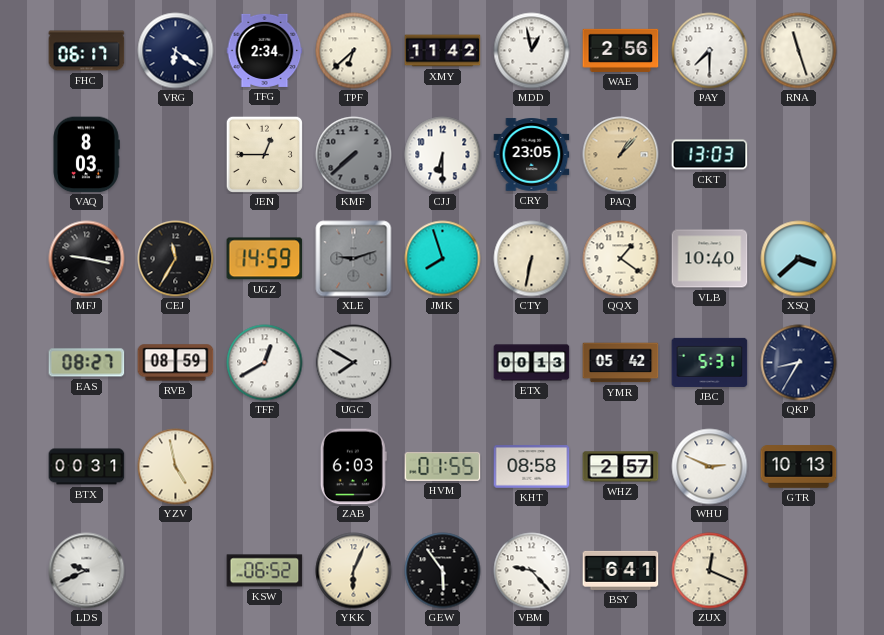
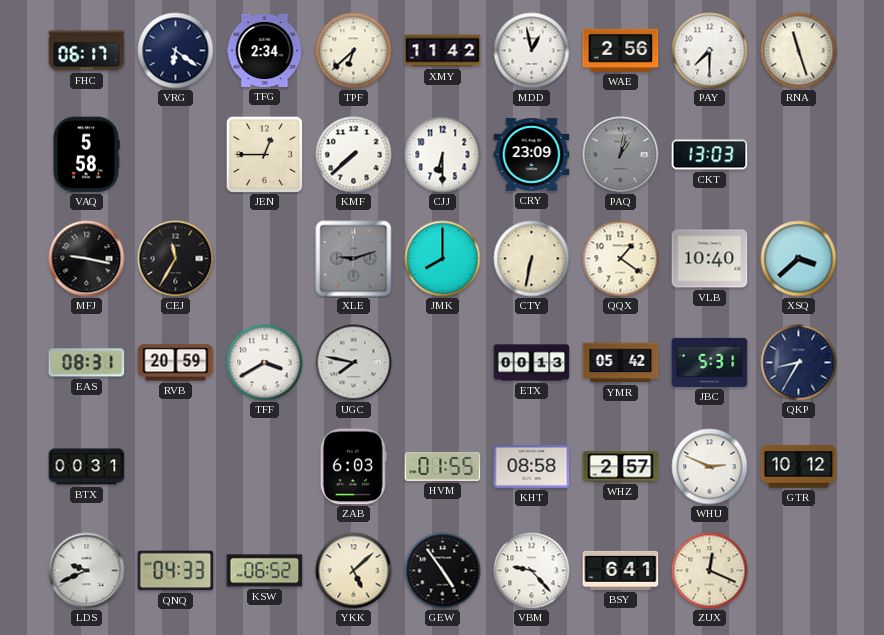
VAQ: 8:03 -> 5:58 (86, 155)
KMF dial: grey -> white (354, 155)
CRY: 23:05 -> 23:09 (532, 155)
PAQ: 1:07 -> 1:02 (621, 155)
PAQ dial: champagne -> grey (621, 155)
UGZ: 14:59 -> none (265, 259)
JMK: 7:57 -> 8:00 (443, 259)
EAS: 08:27 -> 08:31 (87, 363)
RVB: 08:59 -> 20:59 (176, 363)
TFF: 12:40 -> 3:40 (265, 363)
UGC: 7:50 -> 7:47 (354, 363)
YZV: 4:58 -> none (176, 467)
GTR: 10:13 -> 10:12 (799, 467)
QNQ: none -> 04:33 (176, 571)
YKK: 6:04 -> 5:08 (354, 571)
GEW: 5:54 -> 4:54 (443, 571)
